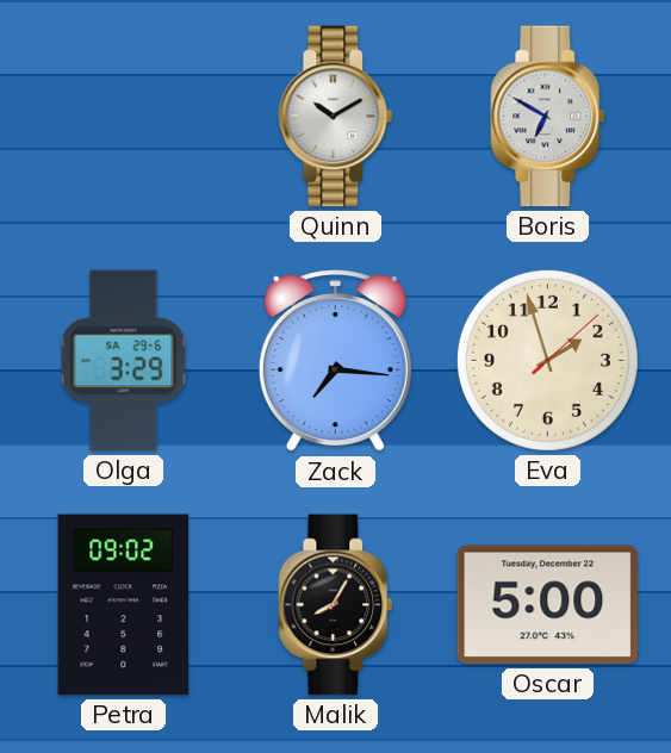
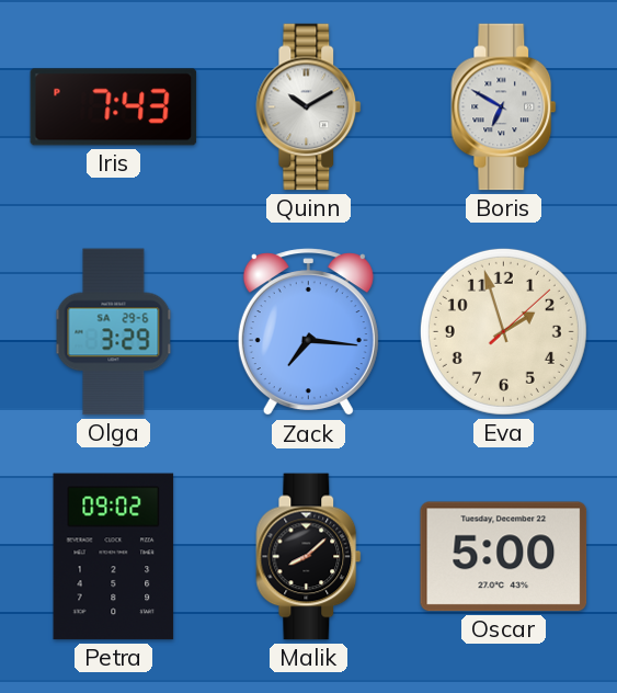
Iris: none -> 7:43 (114, 107)
Malik: 8:05 -> 8:08 (309, 557)
